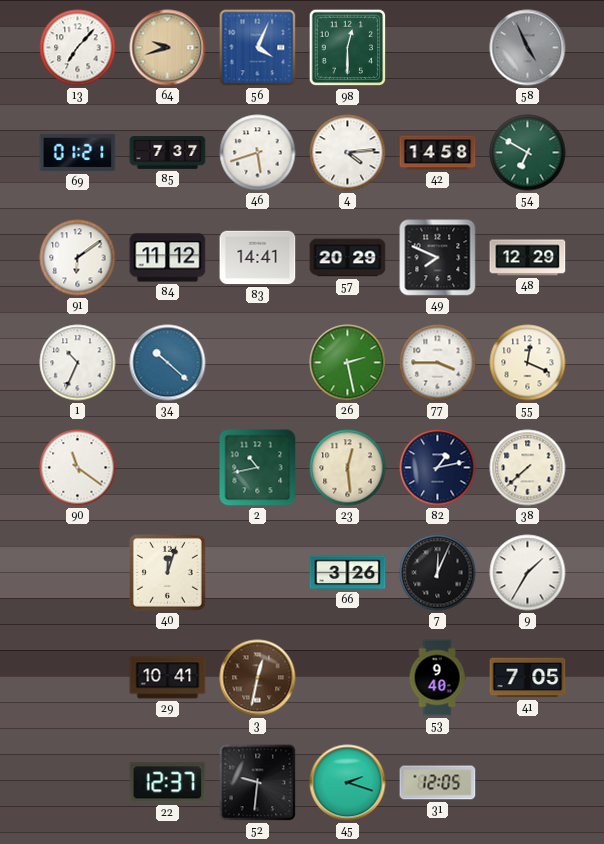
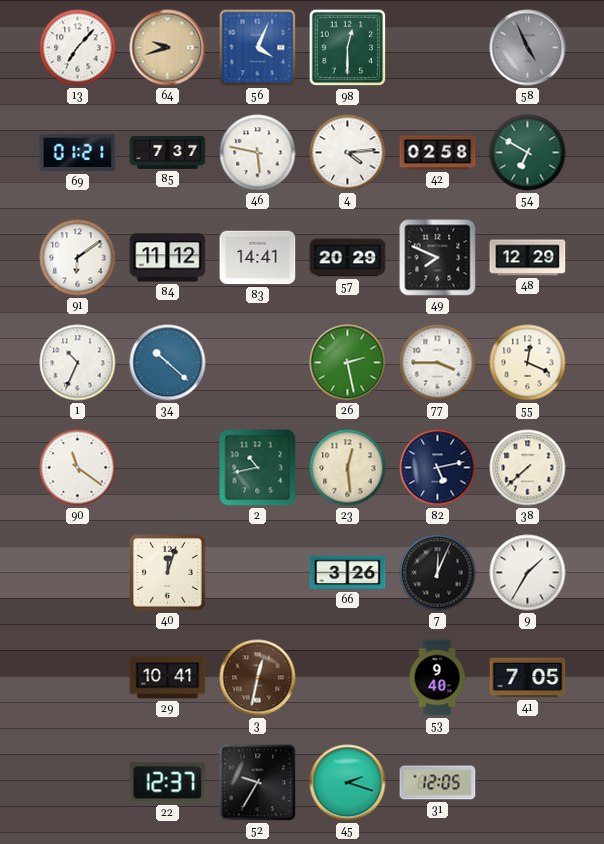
46: 5:42 -> 5:47 (258, 153)
42: 14:58 -> 02:58 (438, 153)
82: 1:13 -> 5:13 (438, 468)
52: 9:31 -> 9:35 (258, 783)
